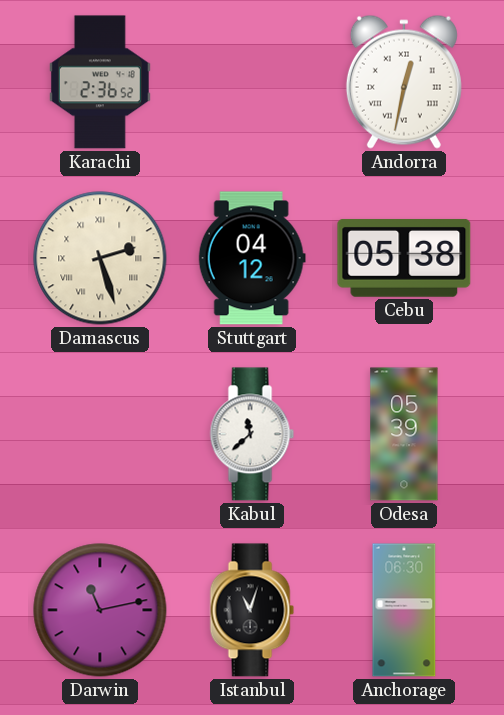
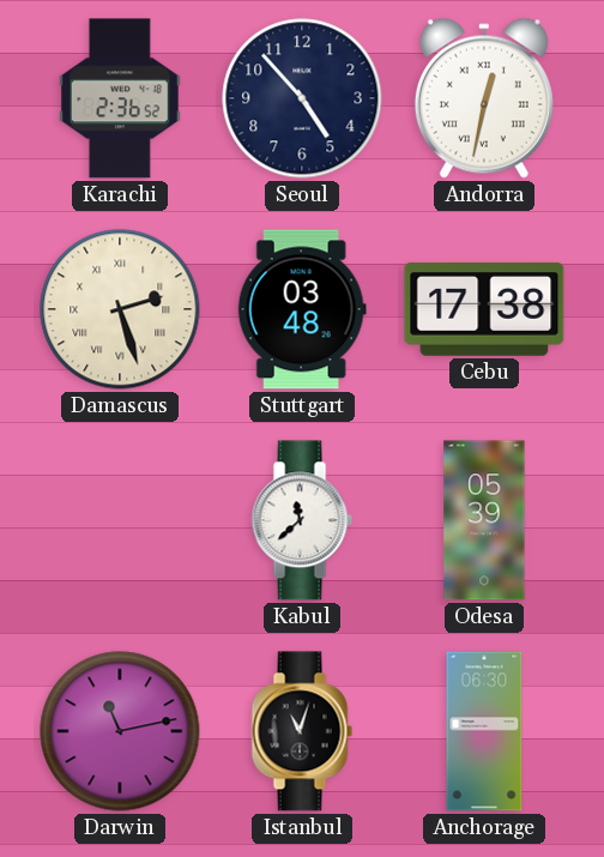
Seoul: none -> 4:53 (302, 98)
Stuttgart: 04:12 -> 03:48 (302, 309)
Cebu: 05:38 -> 17:38 (484, 309)
